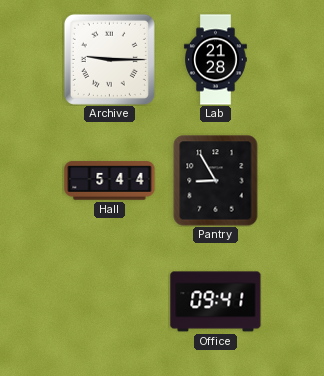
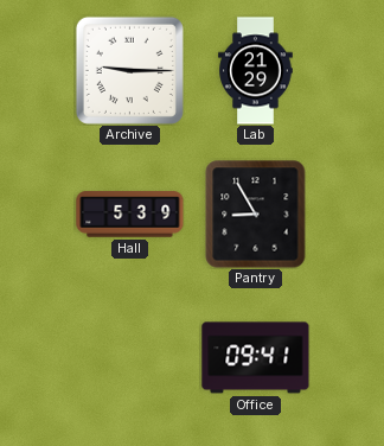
Lab: 21:28 -> 21:29 (256, 71)
Hall: 5:44 -> 5:39 (130, 215)
